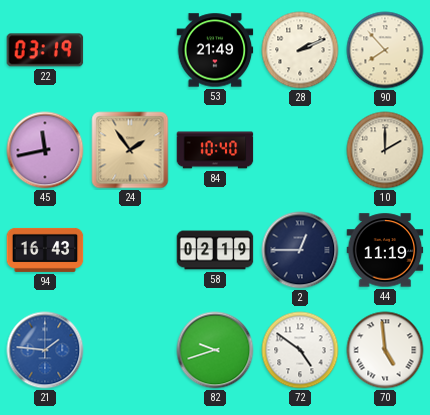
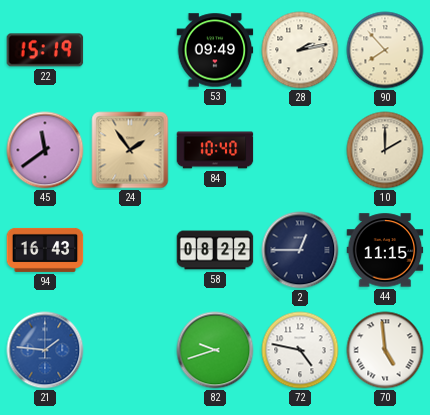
22: 03:19 -> 15:19 (45, 50)
53: 21:49 -> 09:49 (215, 50)
28: 2:11 -> 2:13 (300, 50)
45: 11:43 -> 11:39 (45, 150)
58: 02:19 -> 08:22 (215, 250)
44: 11:19 -> 11:15 (385, 250)
72: 4:51 -> 4:47 (300, 350)
